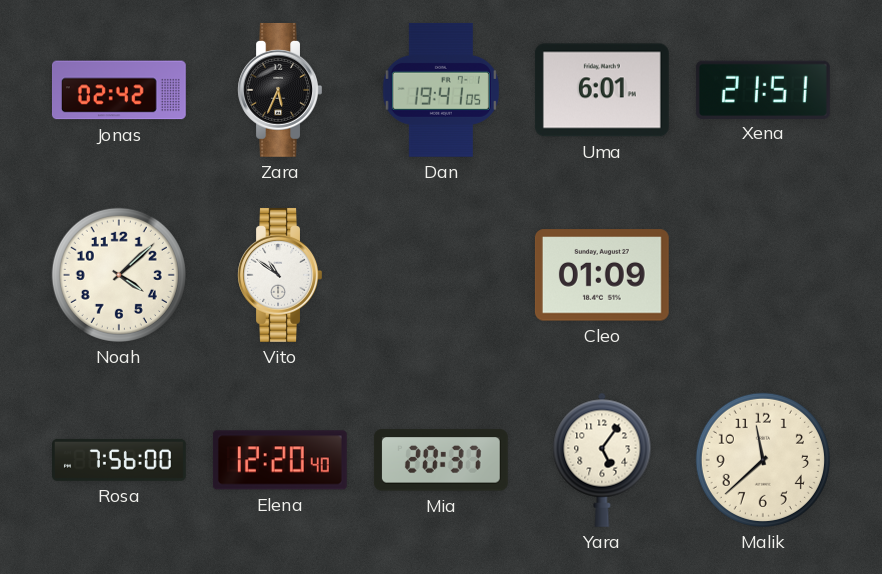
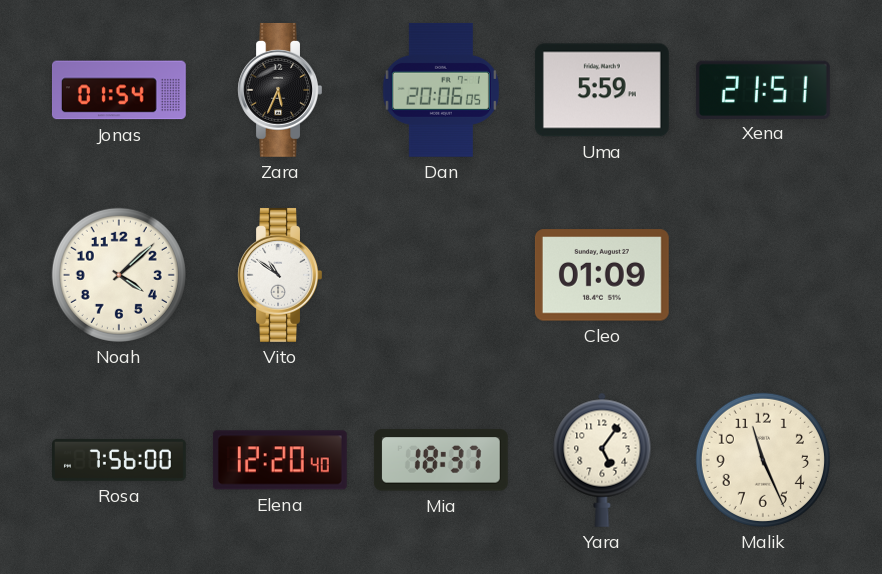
Jonas: 02:42 -> 01:54 (119, 90)
Dan: 19:41 -> 20:06 (441, 90)
Uma: 6:01 -> 5:59 (602, 90)
Mia: 20:37 -> 18:37 (441, 460)
Malik: 11:38 -> 11:26 (763, 460)
